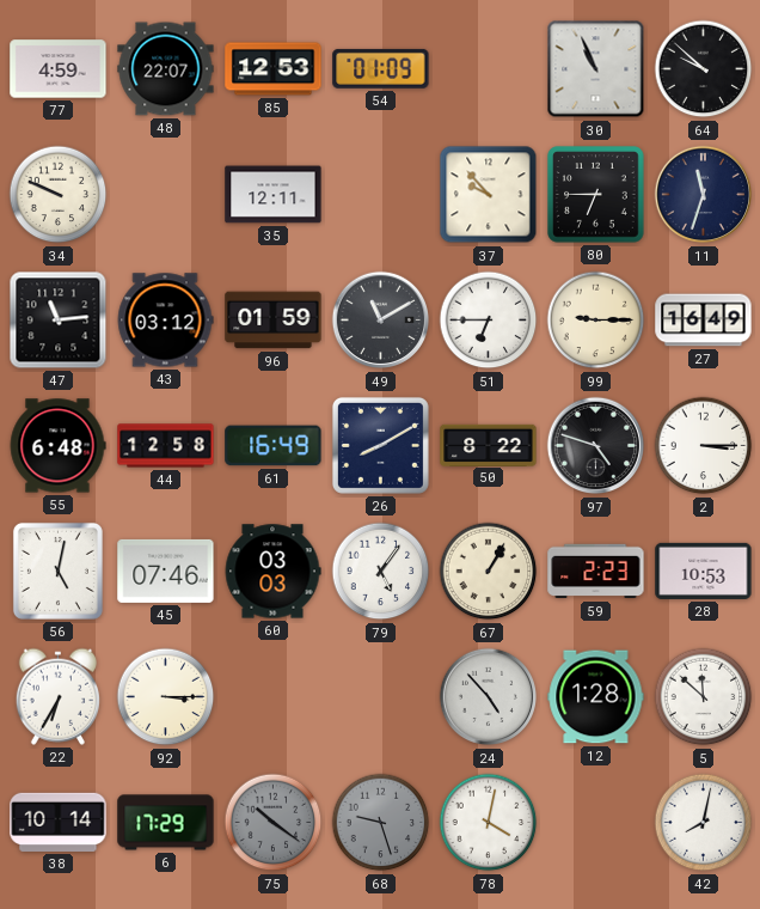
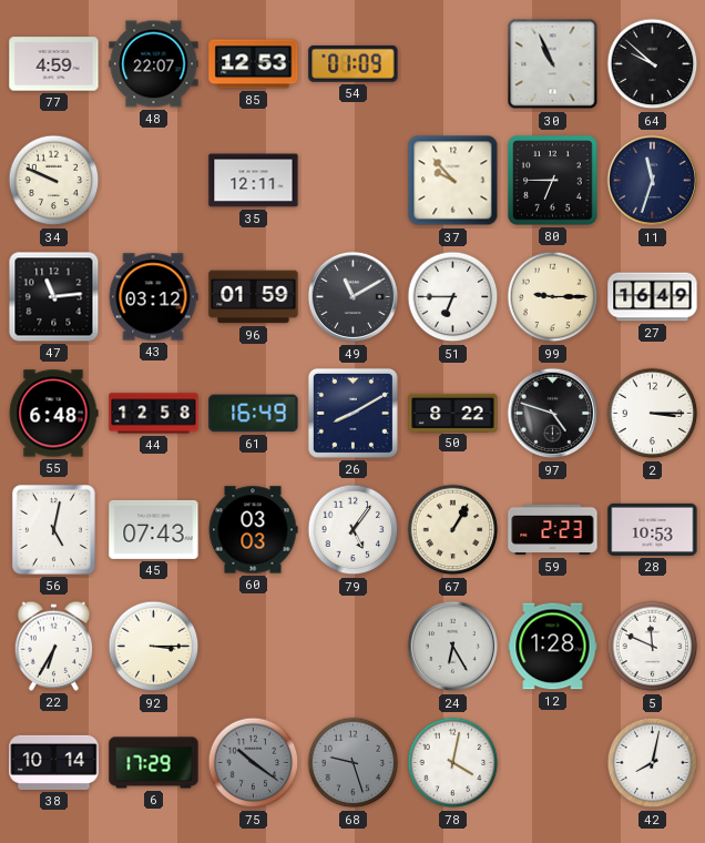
45: 07:46 -> 07:43 (154, 529)
24: 4:53 -> 6:25 (452, 647)
5: 11:52 -> 11:49 (653, 647)
